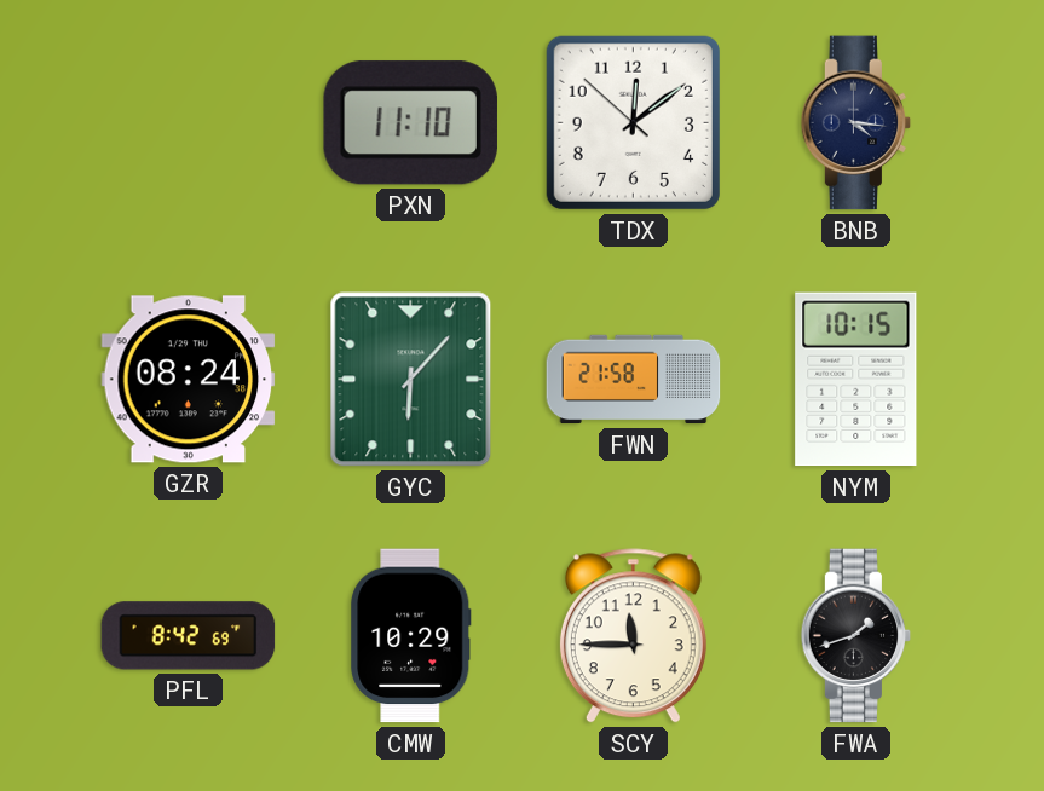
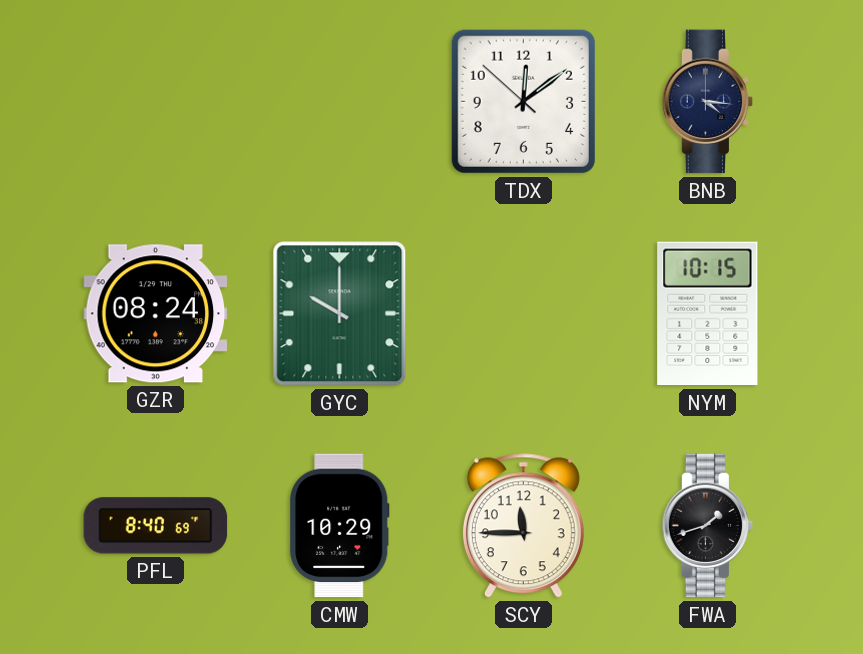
PXN: 11:10 -> none (410, 123)
GYC: 6:07 -> 10:00 (340, 314)
FWN: 21:58 -> none (634, 380)
PFL: 8:42 -> 8:40 (156, 526)
